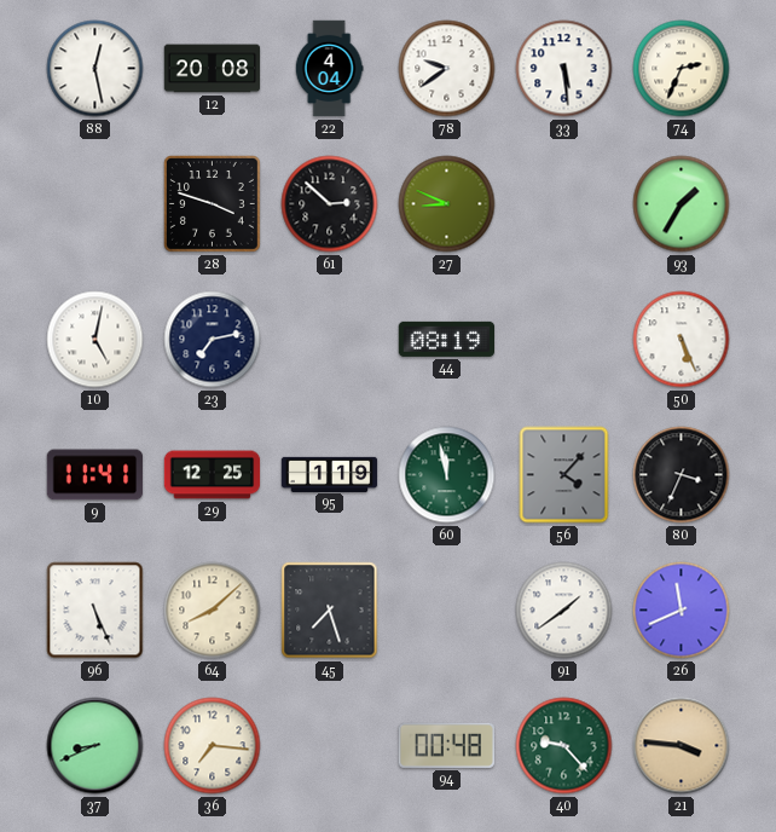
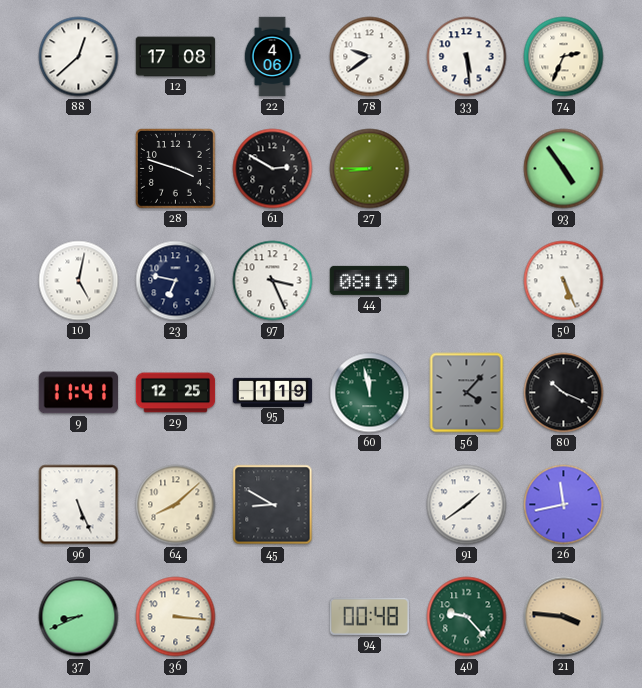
88: 12:28 -> 12:38 (79, 57)
12: 20:08 -> 17:08 (176, 57)
22: 4:04 -> 4:06 (272, 57)
61: 2:52 -> 2:50 (273, 169)
27: 8:49 -> 8:45 (370, 169)
93: 1:35 -> 4:54 (564, 169)
23: 7:13 -> 6:47 (176, 281)
97: none -> 3:26 (273, 281)
80: 3:34 -> 10:19 (564, 393)
45: 7:27 -> 8:50 (273, 505)
26: 11:41 -> 11:43 (564, 505)
36: 7:16 -> 3:16 (176, 617)
